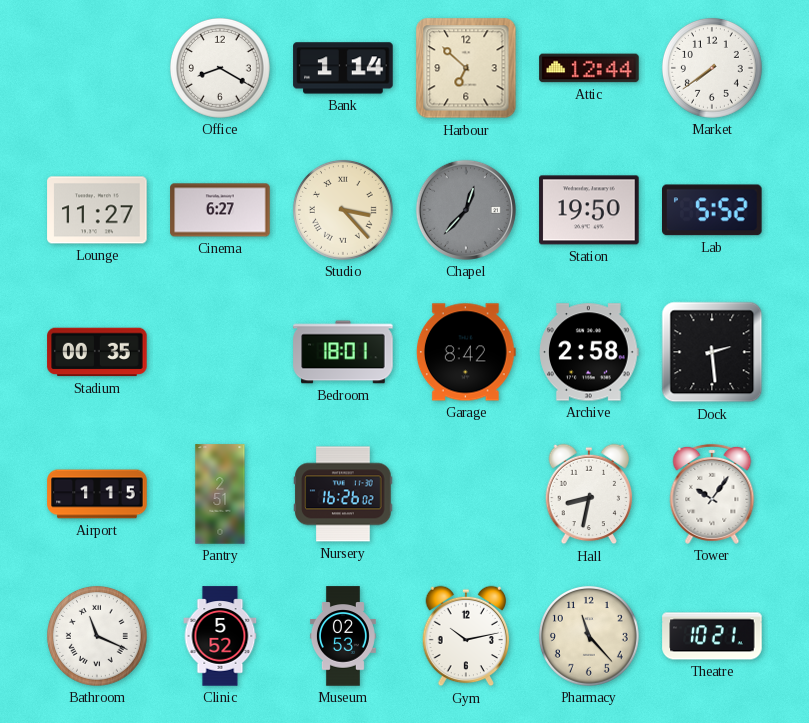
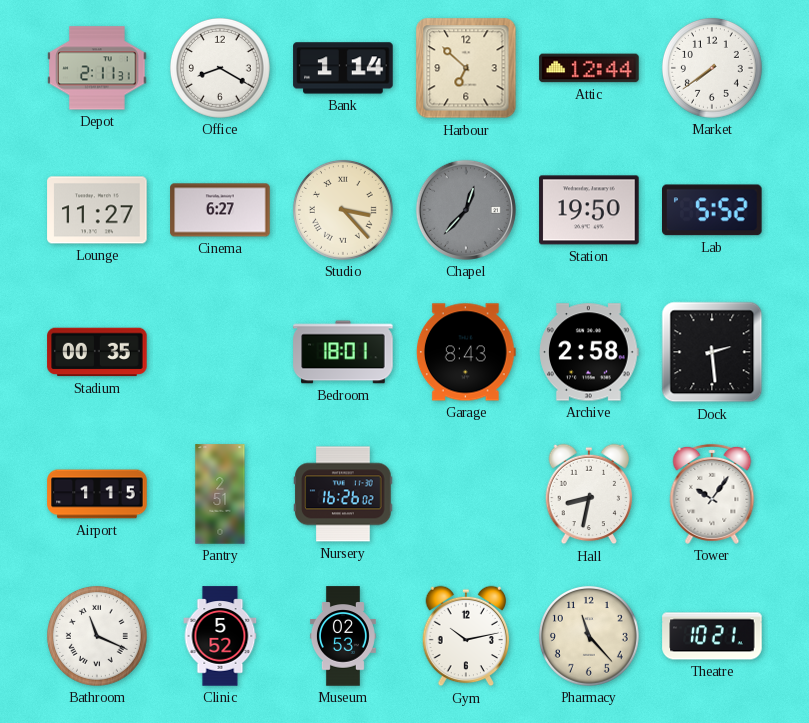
Depot: none -> 2:11 (97, 68)
Garage: 8:42 -> 8:43 (466, 352)
